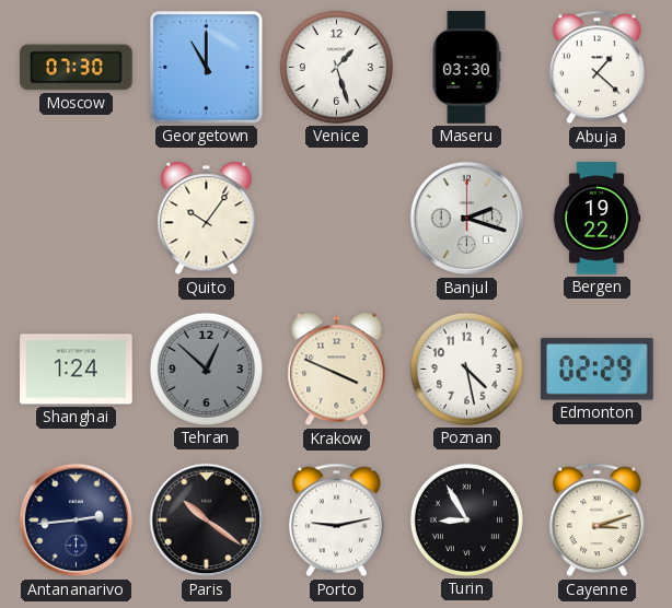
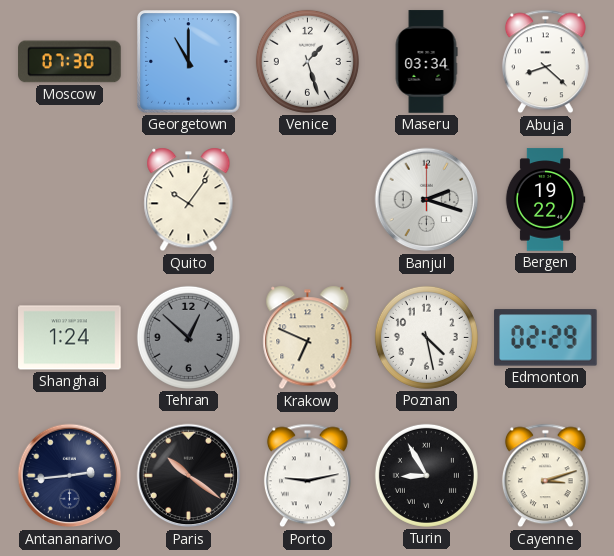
Maseru: 03:30 -> 03:34 (426, 62)
Abuja: 1:22 -> 8:22 (545, 62)
Krakow: 3:49 -> 6:49 (308, 338)
